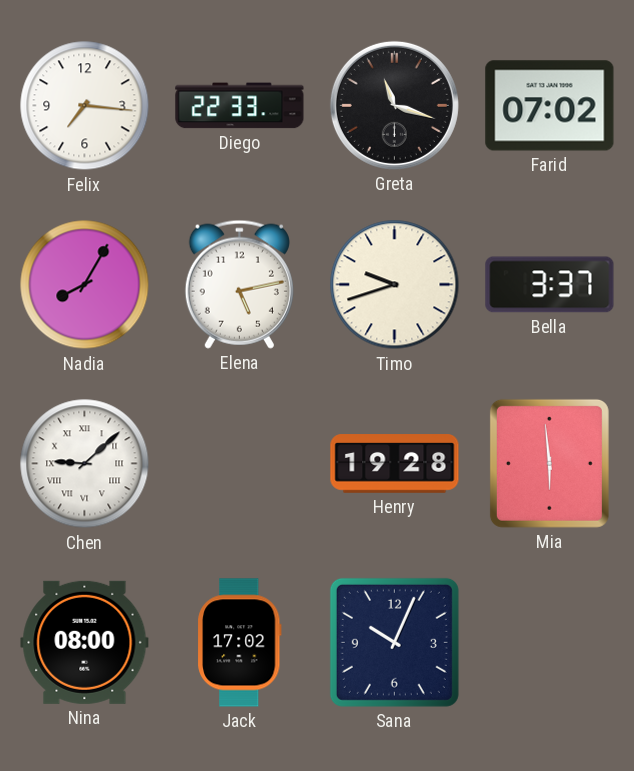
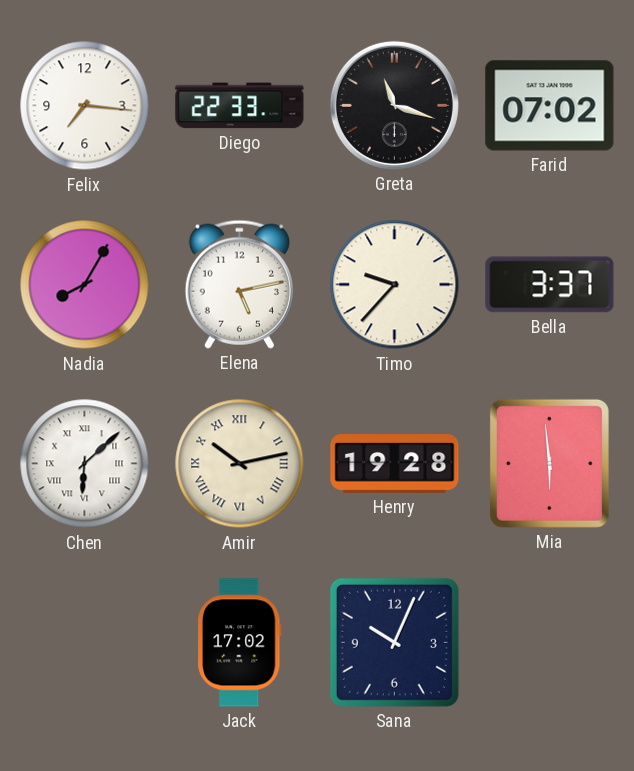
Timo: 9:42 -> 9:37 (395, 285)
Chen: 9:08 -> 6:08 (85, 464)
Amir: none -> 10:13 (240, 464)
Nina: 08:00 -> none (85, 642)
